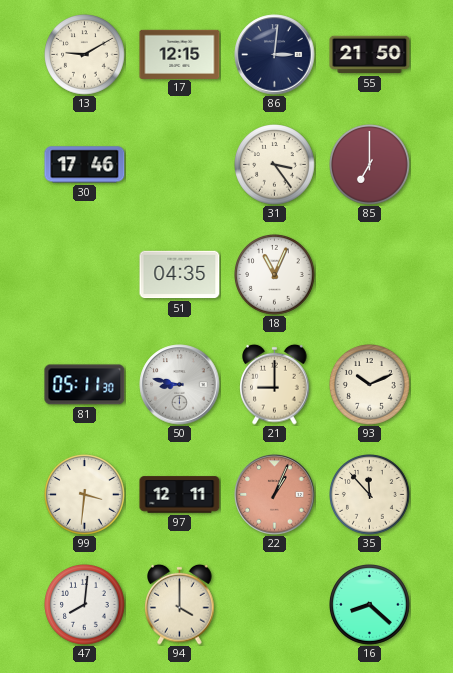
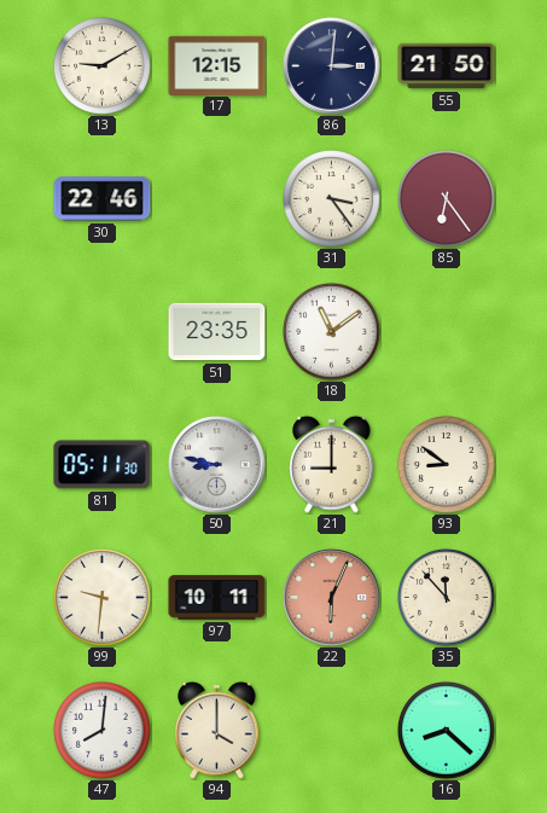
30: 17:46 -> 22:46 (103, 199)
85: 7:00 -> 6:24 (447, 199)
51: 04:35 -> 23:35 (217, 332)
18: 11:04 -> 11:09 (332, 332)
93: 10:11 -> 8:51 (447, 465)
99: 3:31 -> 9:31 (103, 598)
97: 12:11 -> 10:11 (217, 598)
22: 1:04 -> 6:04 (332, 598)
